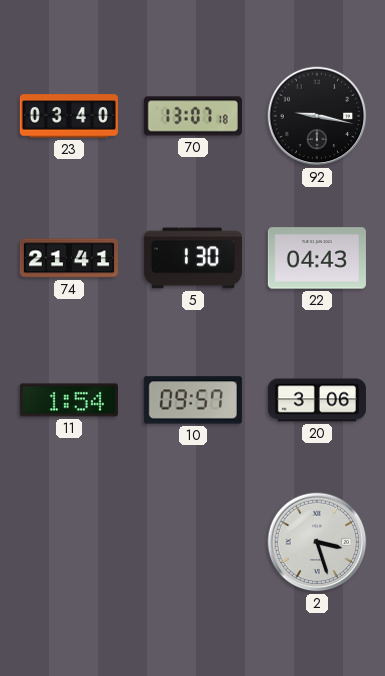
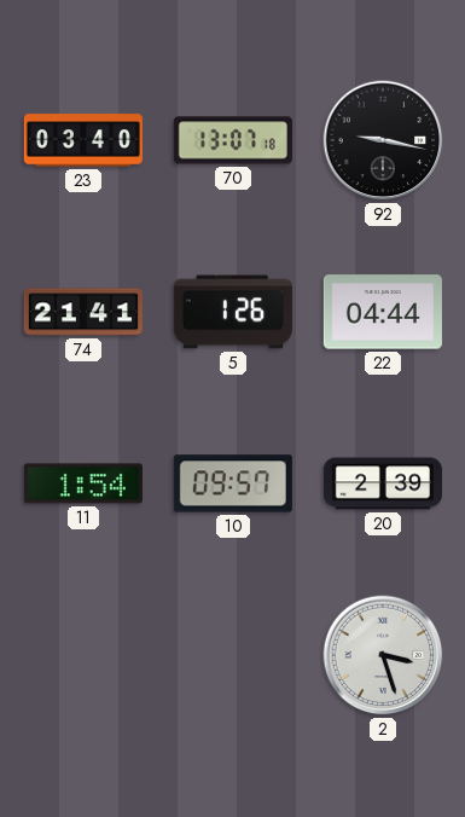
5: 1:30 -> 1:26 (233, 312)
22: 04:43 -> 04:44 (383, 312)
20: 3:06 -> 2:39 (383, 483)
